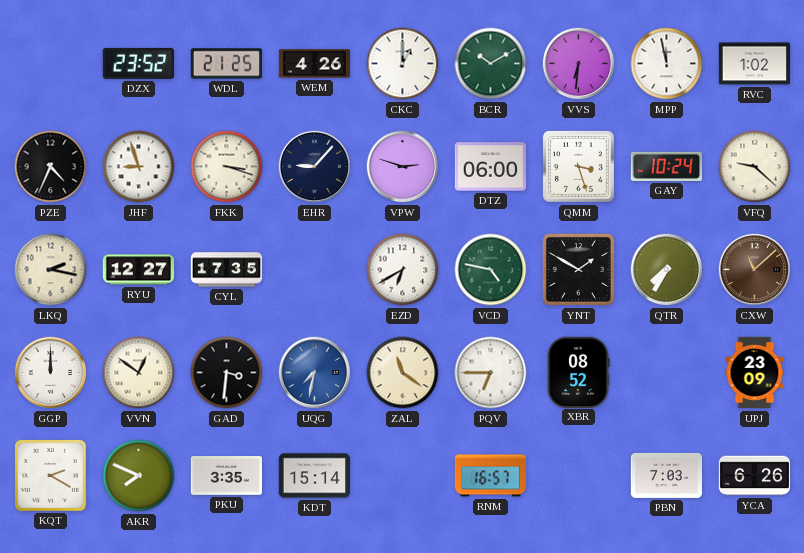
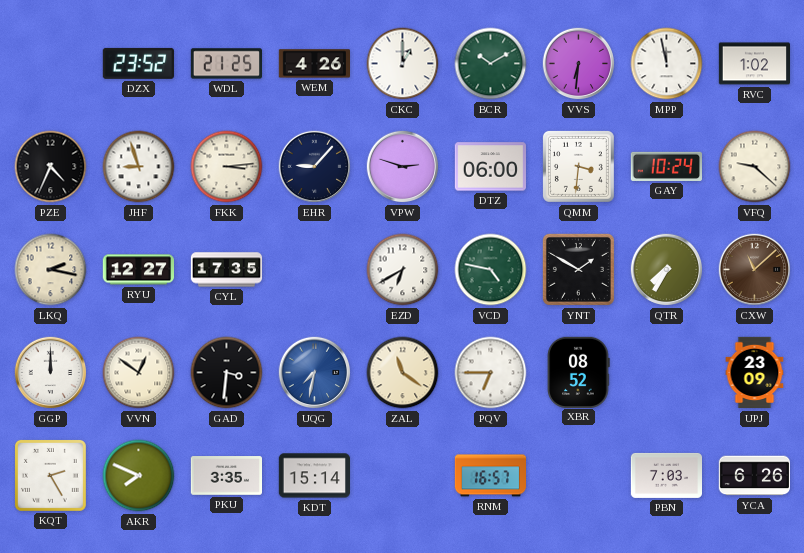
FKK: 3:18 -> 3:14 (227, 167)
QMM: 3:27 -> 3:31 (578, 166)
KQT: 2:20 -> 2:25 (50, 475)
